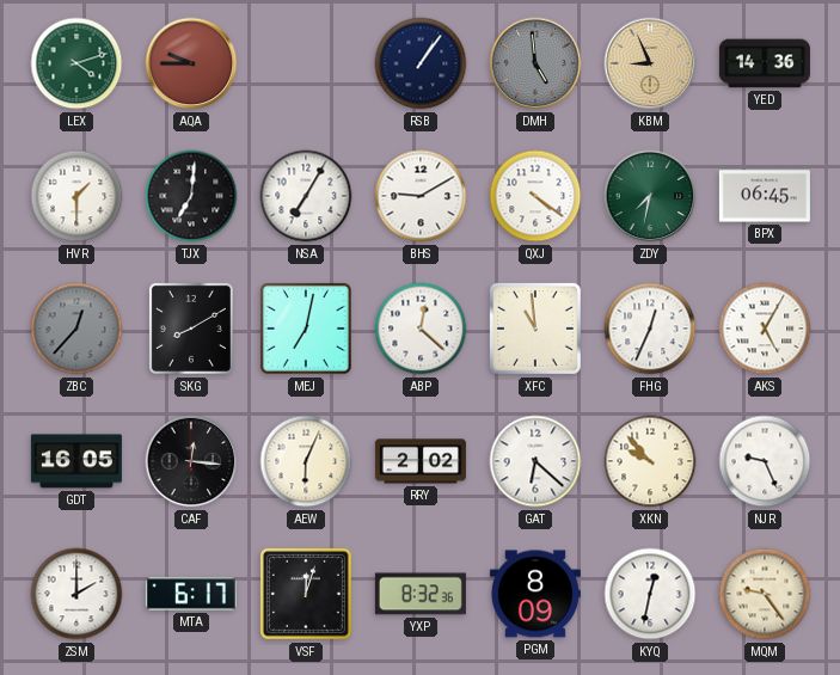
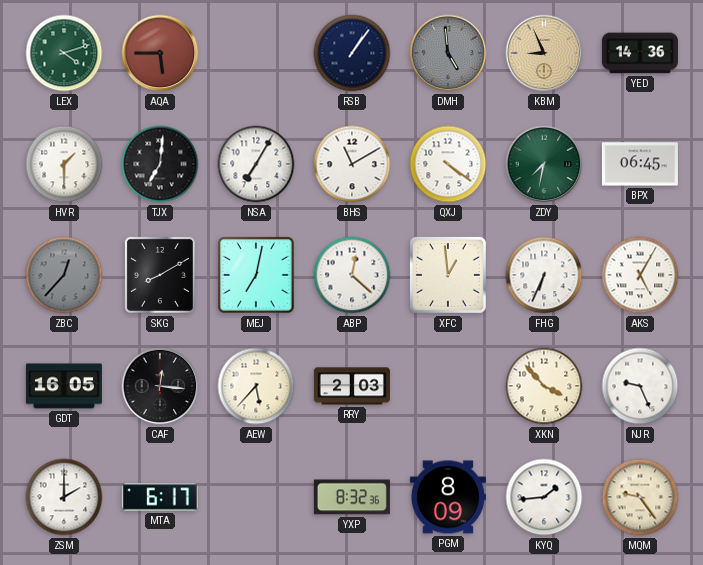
AQA: 9:45 -> 5:45 (160, 53)
BHS: 9:10 -> 11:10 (352, 164)
XFC: 10:59 -> 12:59 (448, 275)
FHG: 12:34 -> 6:34 (544, 275)
AEW: 6:04 -> 5:37 (256, 386)
RRY: 2:02 -> 2:03 (352, 386)
GAT: 6:22 -> none (535, 461)
XKN: 9:53 -> 3:53 (544, 386)
VSF: 12:03 -> none (306, 594)
KYQ: 12:32 -> 1:44 (544, 497)
